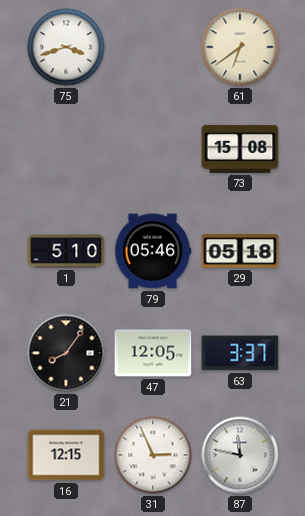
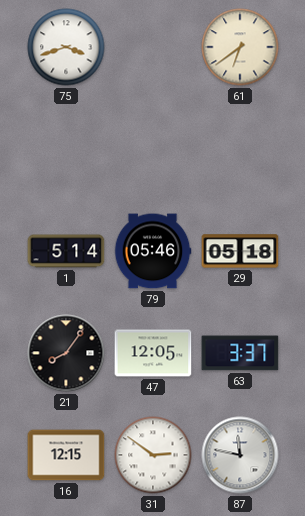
73: 15:08 -> none (240, 149)
1: 5:10 -> 5:14 (66, 251)
31: 2:56 -> 2:51 (153, 455)
